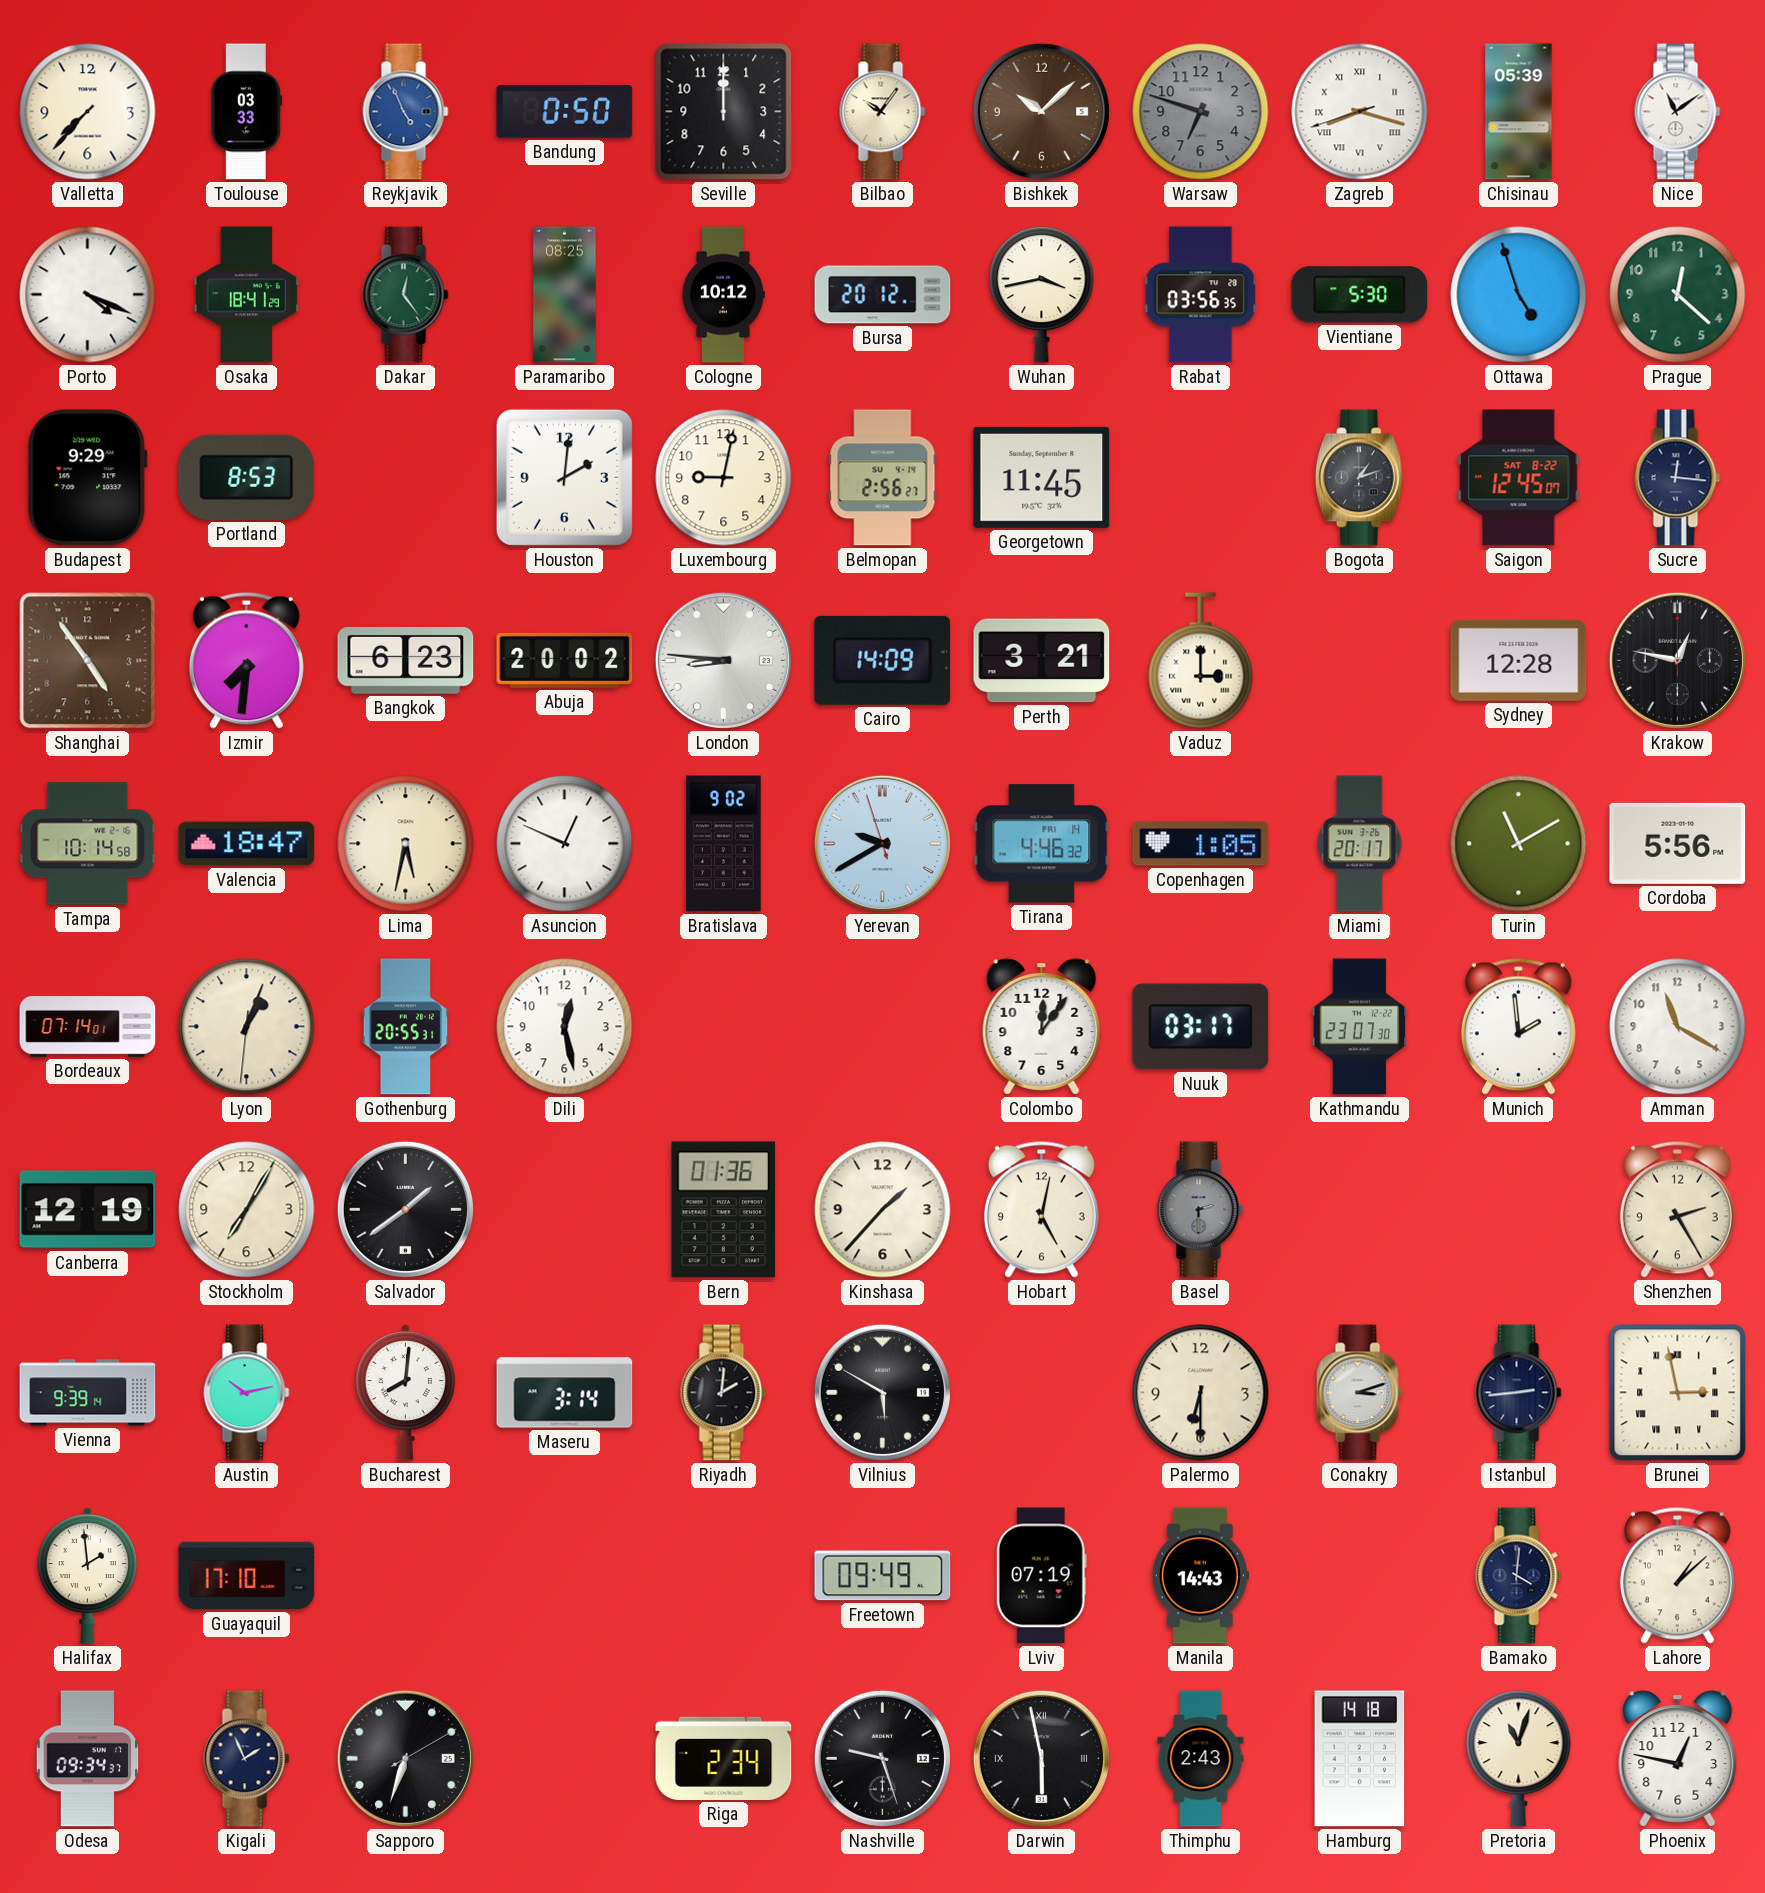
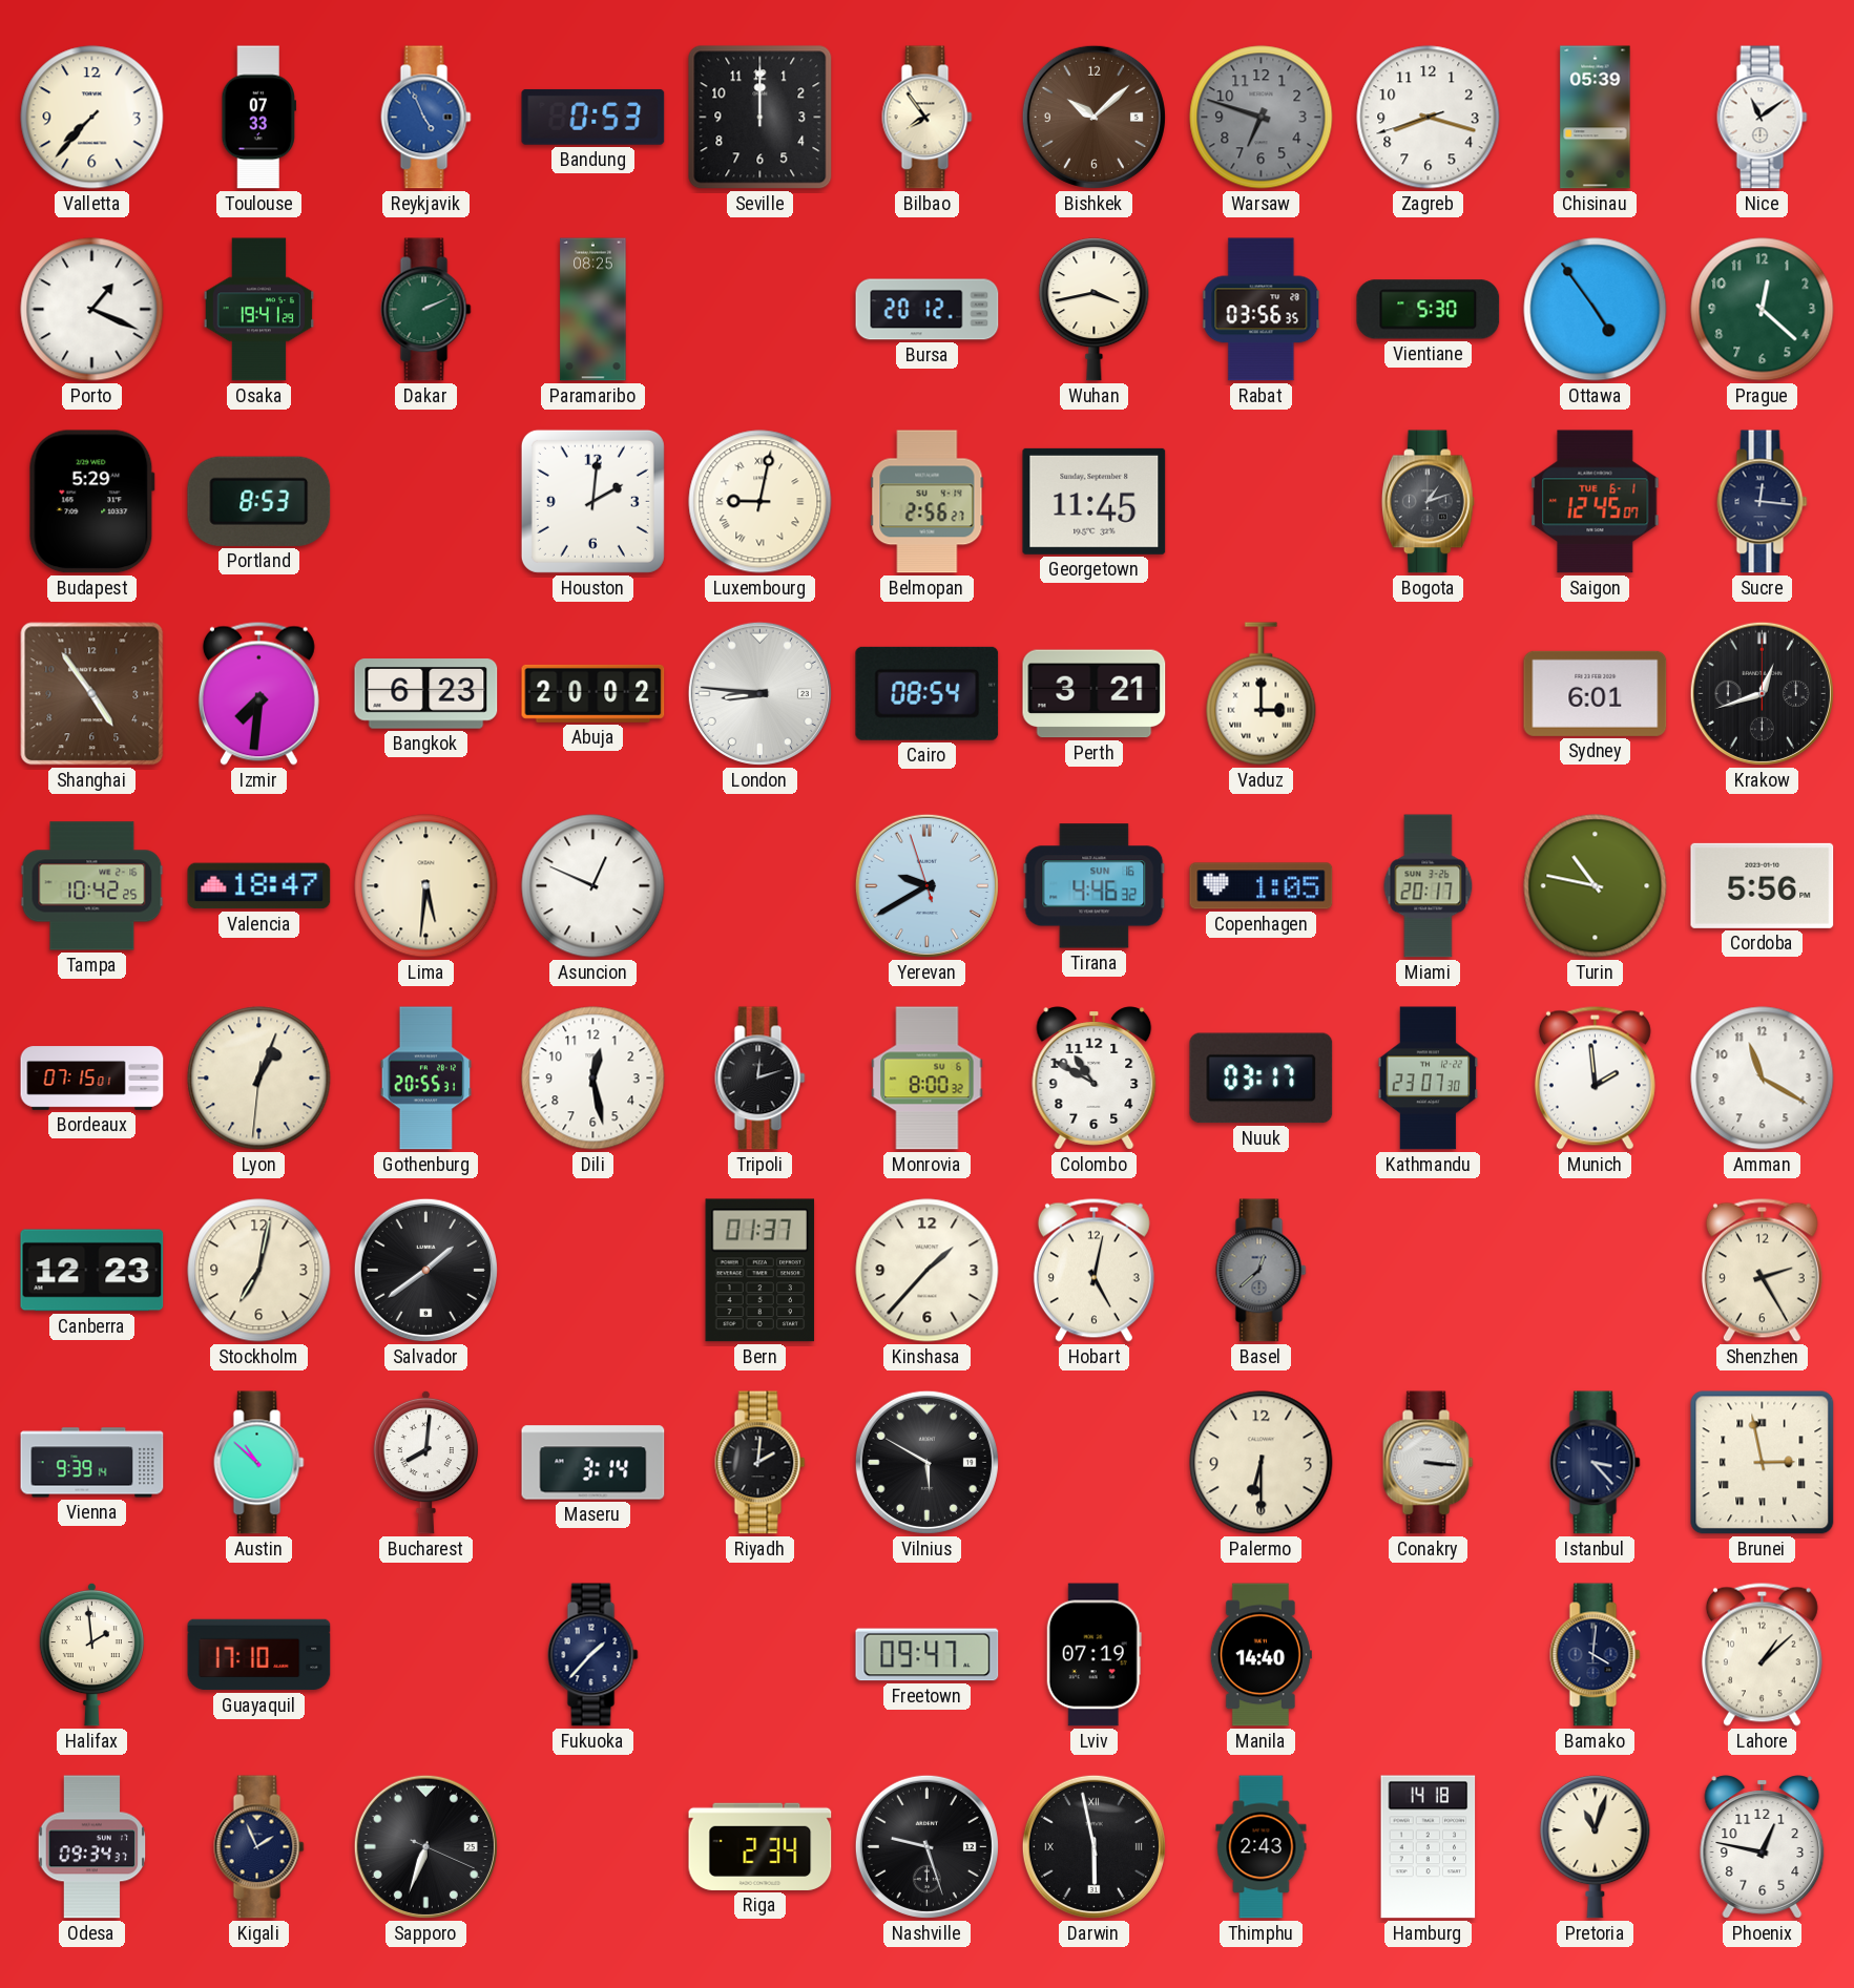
Toulouse: 03:33 -> 07:33 (259, 118)
Bandung: 0:50 -> 0:53 (593, 117)
Bilbao: 10:06 -> 7:54 (928, 118)
Zagreb numerals: Roman -> Arabic (1429, 118)
Porto: 4:19 -> 1:19 (92, 310)
Osaka: 18:41 -> 19:41 (259, 310)
Dakar: 12:24 -> 2:11 (426, 310)
Cologne: 10:12 -> none (723, 295)
Ottawa: 4:57 -> 4:54 (1596, 310)
Budapest: 9:29 -> 5:29 (91, 502)
Luxembourg numerals: Arabic -> Roman (761, 502)
Saigon date: SAT 8-22 -> TUE 6-1 (1596, 502)
Cairo: 14:09 -> 08:54 (928, 693)
Sydney: 12:28 -> 6:01 (1596, 693)
Krakow: 12:47 -> 12:42 (1762, 693)
Tampa: 10:14 -> 10:42 (92, 886)
Lima: 5:32 -> 5:31 (426, 886)
Bratislava: 9:02 -> none (724, 844)
Tirana date: FRI 14 -> SUN 16 (1095, 886)
Turin: 11:10 -> 10:47 (1596, 886)
Bordeaux: 07:14 -> 07:15 (92, 1079)
Tripoli: none -> 12:12 (761, 1079)
Monrovia: none -> 8:00 (928, 1079)
Colombo: 12:06 -> 10:50 (1095, 1079)
Canberra: 12:19 -> 12:23 (92, 1271)
Stockholm: 7:05 -> 7:02 (259, 1271)
Bern: 01:36 -> 01:37 (761, 1271)
Basel: 2:30 -> 12:38 (1262, 1271)
Austin: 10:13 -> 10:52 (259, 1463)
Conakry: 3:12 -> 3:16 (1429, 1463)
Istanbul: 2:44 -> 3:23 (1596, 1463)
Fukuoka: none -> 1:37 (593, 1655)
Freetown: 09:49 -> 09:47 (928, 1655)
Manila: 14:43 -> 14:40 (1261, 1655)
Sapporo: 6:33:10 -> 6:33:19 (425, 1846)
